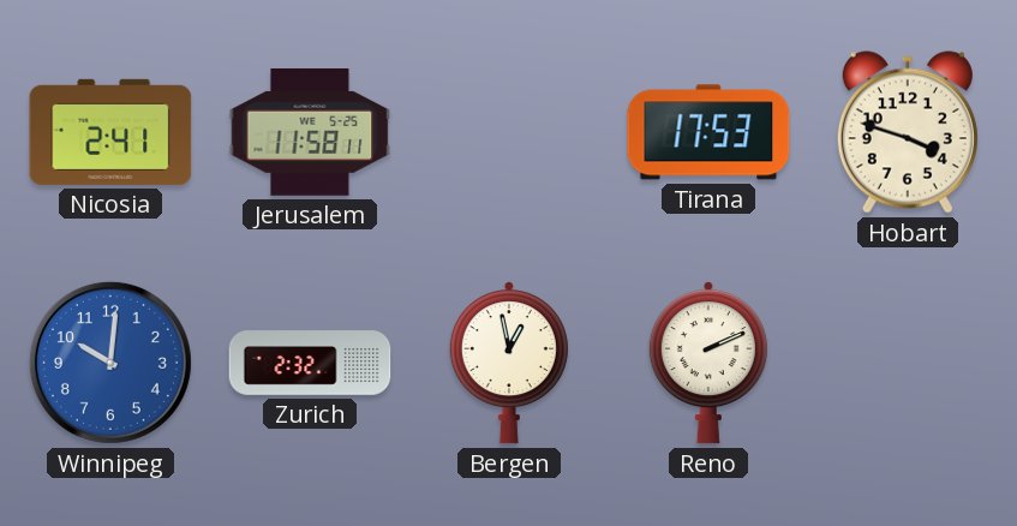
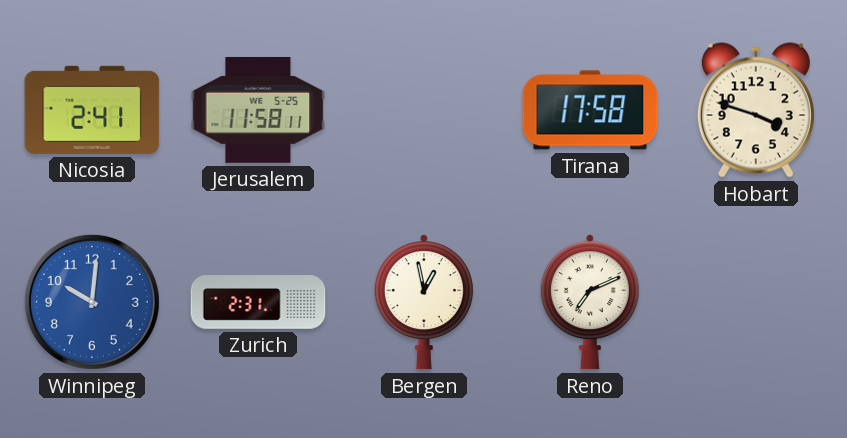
Tirana: 17:53 -> 17:58 (590, 110)
Zurich: 2:32 -> 2:31 (258, 302)
Reno: 2:11 -> 7:11 (590, 302)
